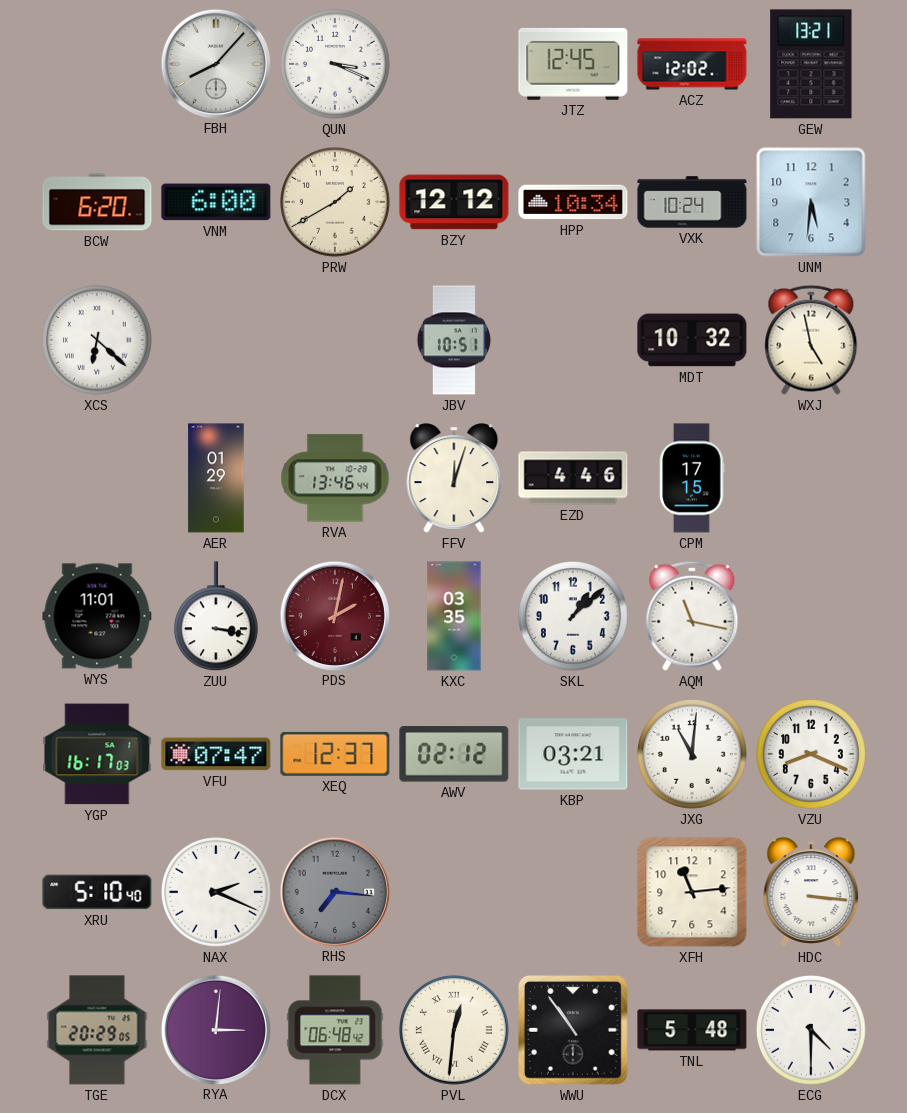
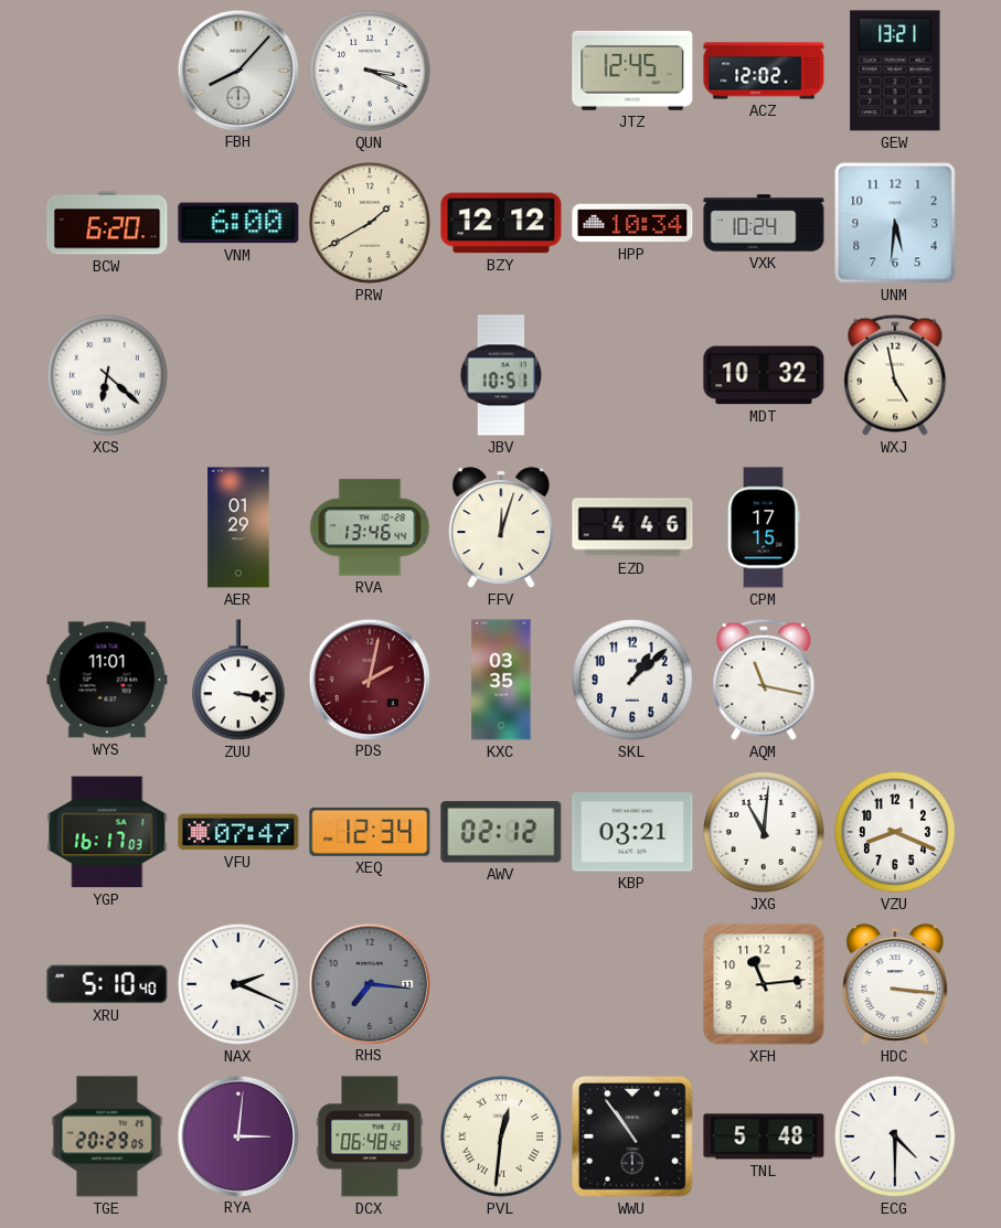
XEQ: 12:37 -> 12:34 (370, 832)
